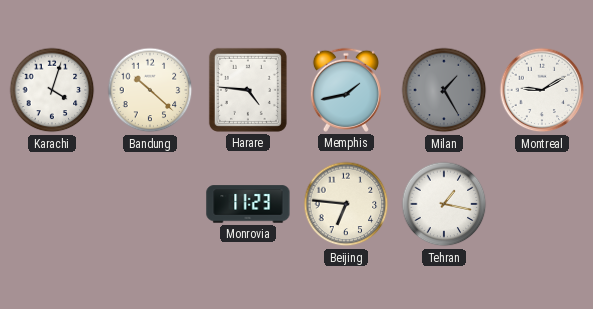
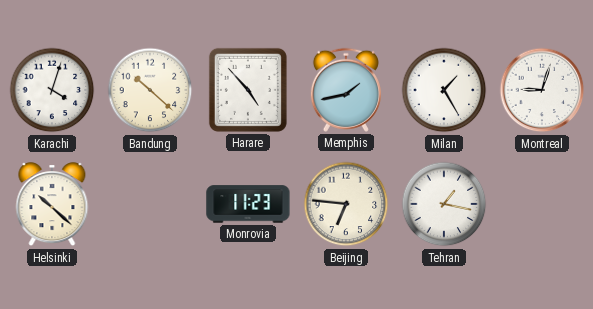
Harare: 4:46 -> 4:53 (248, 90)
Milan dial: grey -> white (444, 90)
Montreal: 9:10 -> 9:03 (542, 90)
Helsinki: none -> 10:22 (52, 205)
